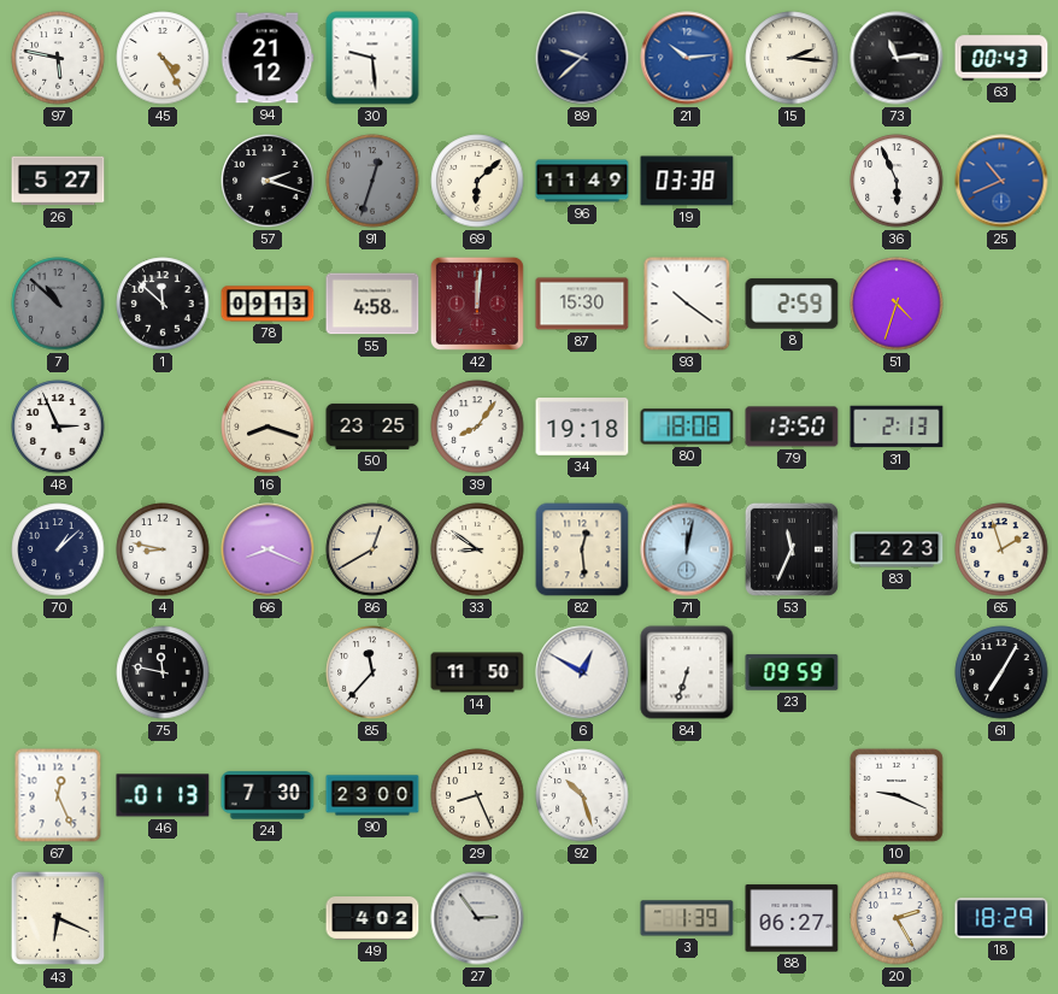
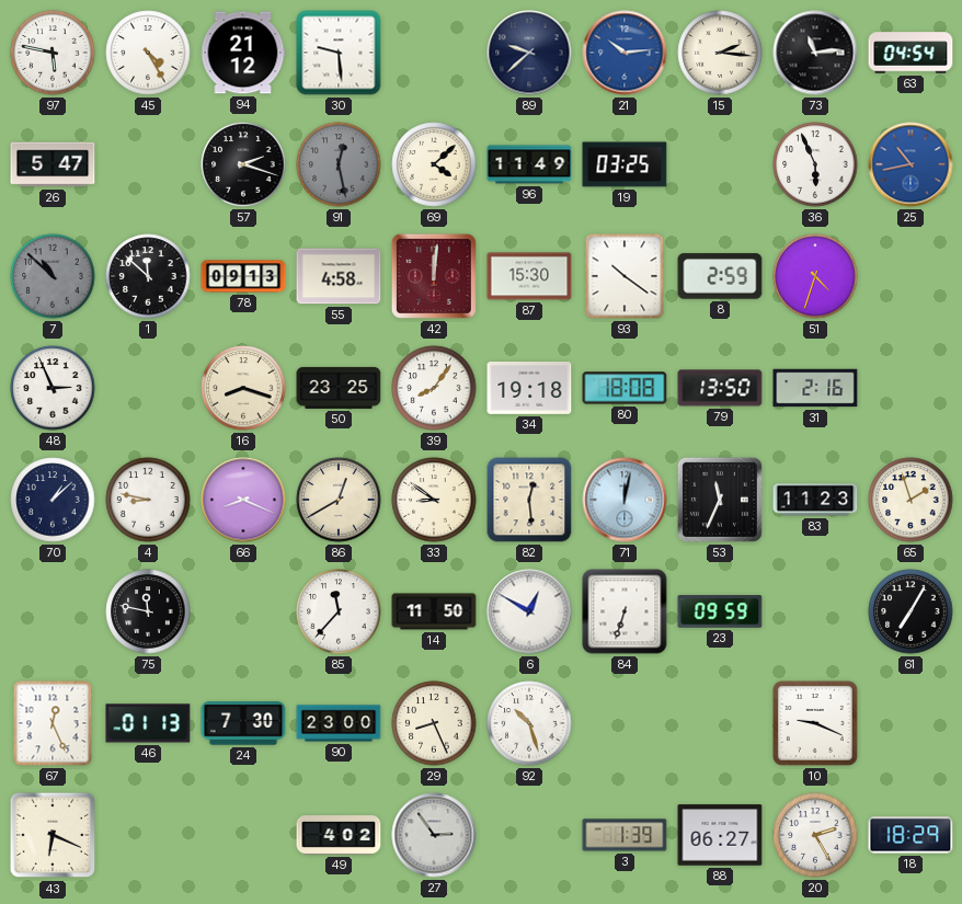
63: 00:43 -> 04:54 (911, 53)
26: 5:27 -> 5:47 (53, 164)
91: 12:33 -> 12:28 (339, 164)
69: 6:08 -> 4:08 (434, 164)
19: 03:38 -> 03:25 (625, 164)
25: 10:41 -> 10:43 (911, 164)
31: 2:13 -> 2:16 (815, 388)
83: 2:23 -> 11:23 (815, 500)
